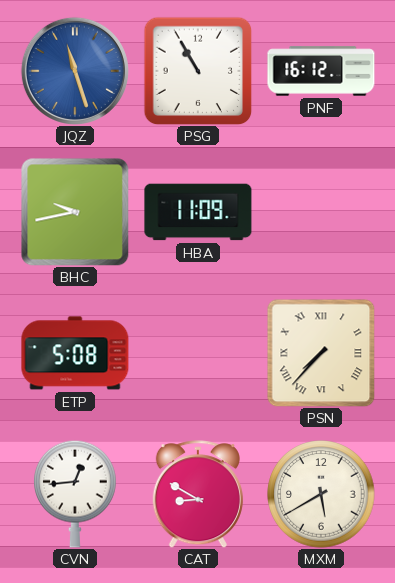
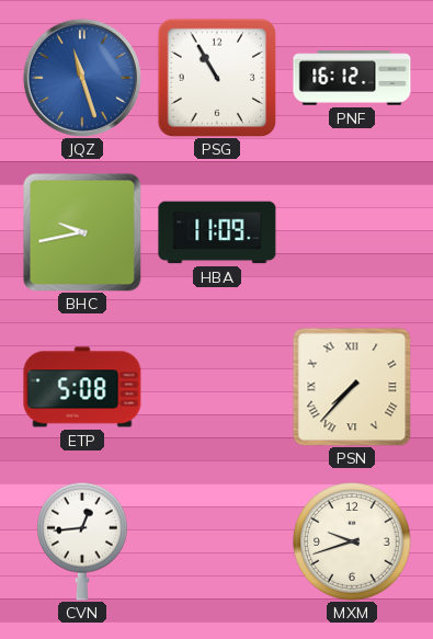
CAT: 8:50 -> none (198, 494)
MXM: 5:40 -> 9:42 (352, 541)
